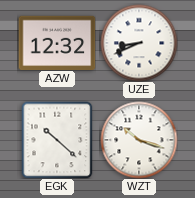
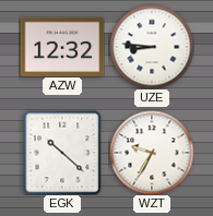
UZE: 8:41 -> 8:46 (152, 47)
WZT: 10:18 -> 9:35 (152, 153)
